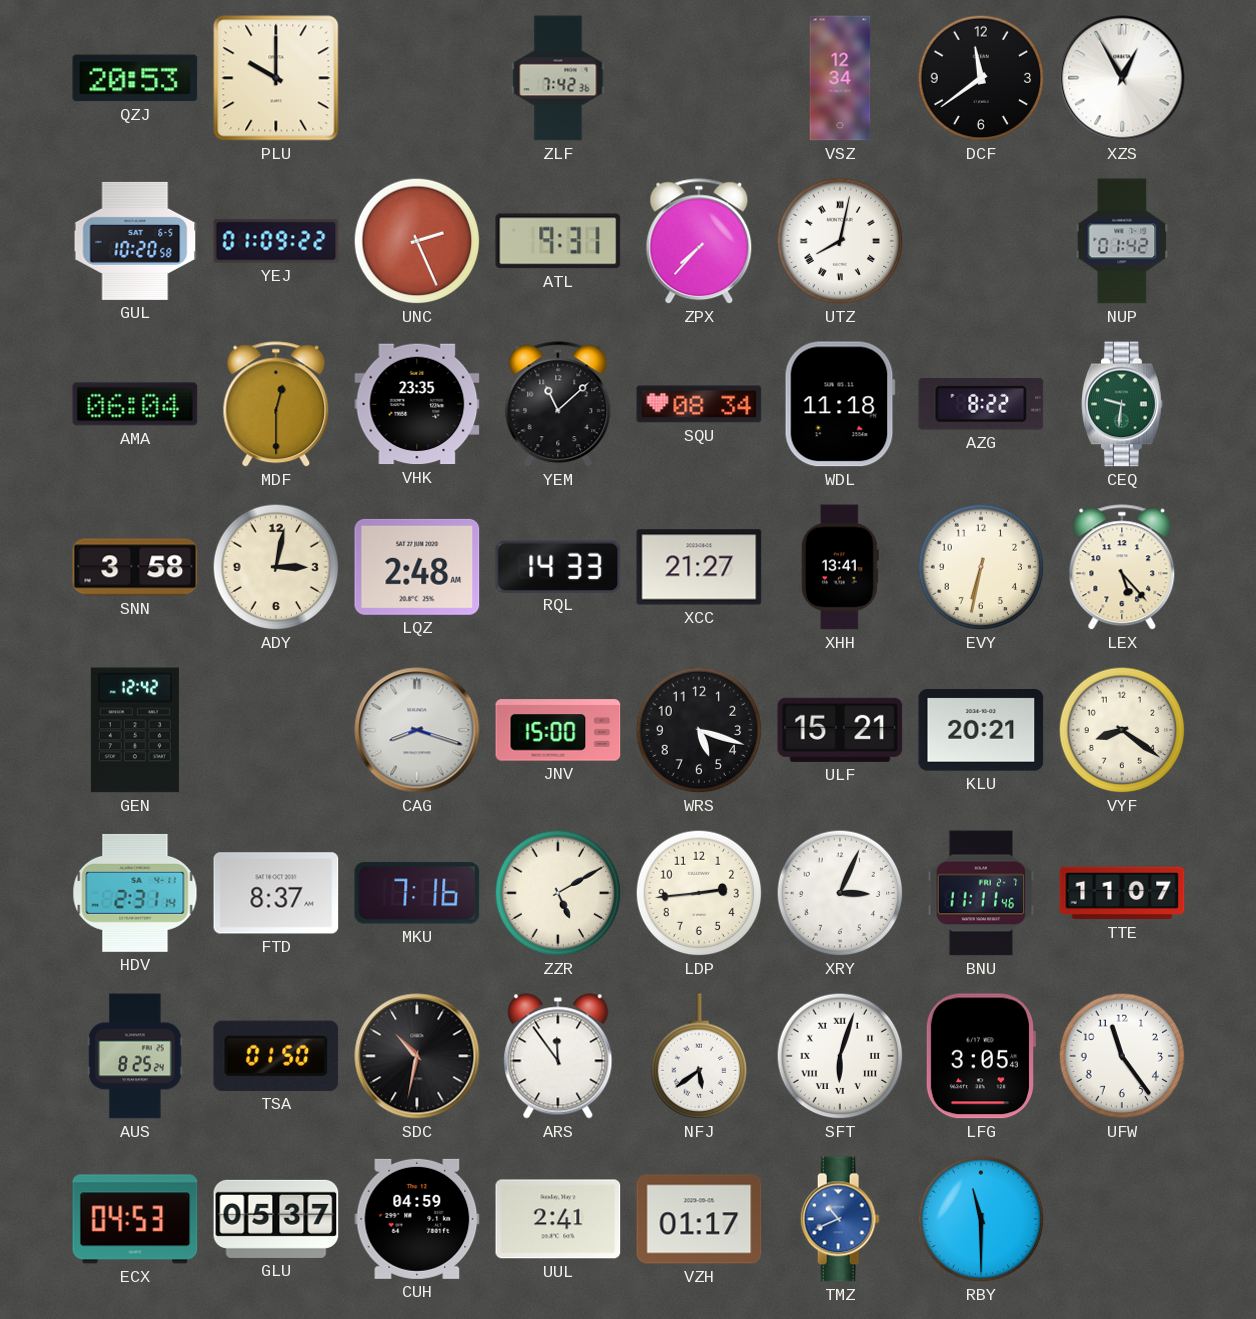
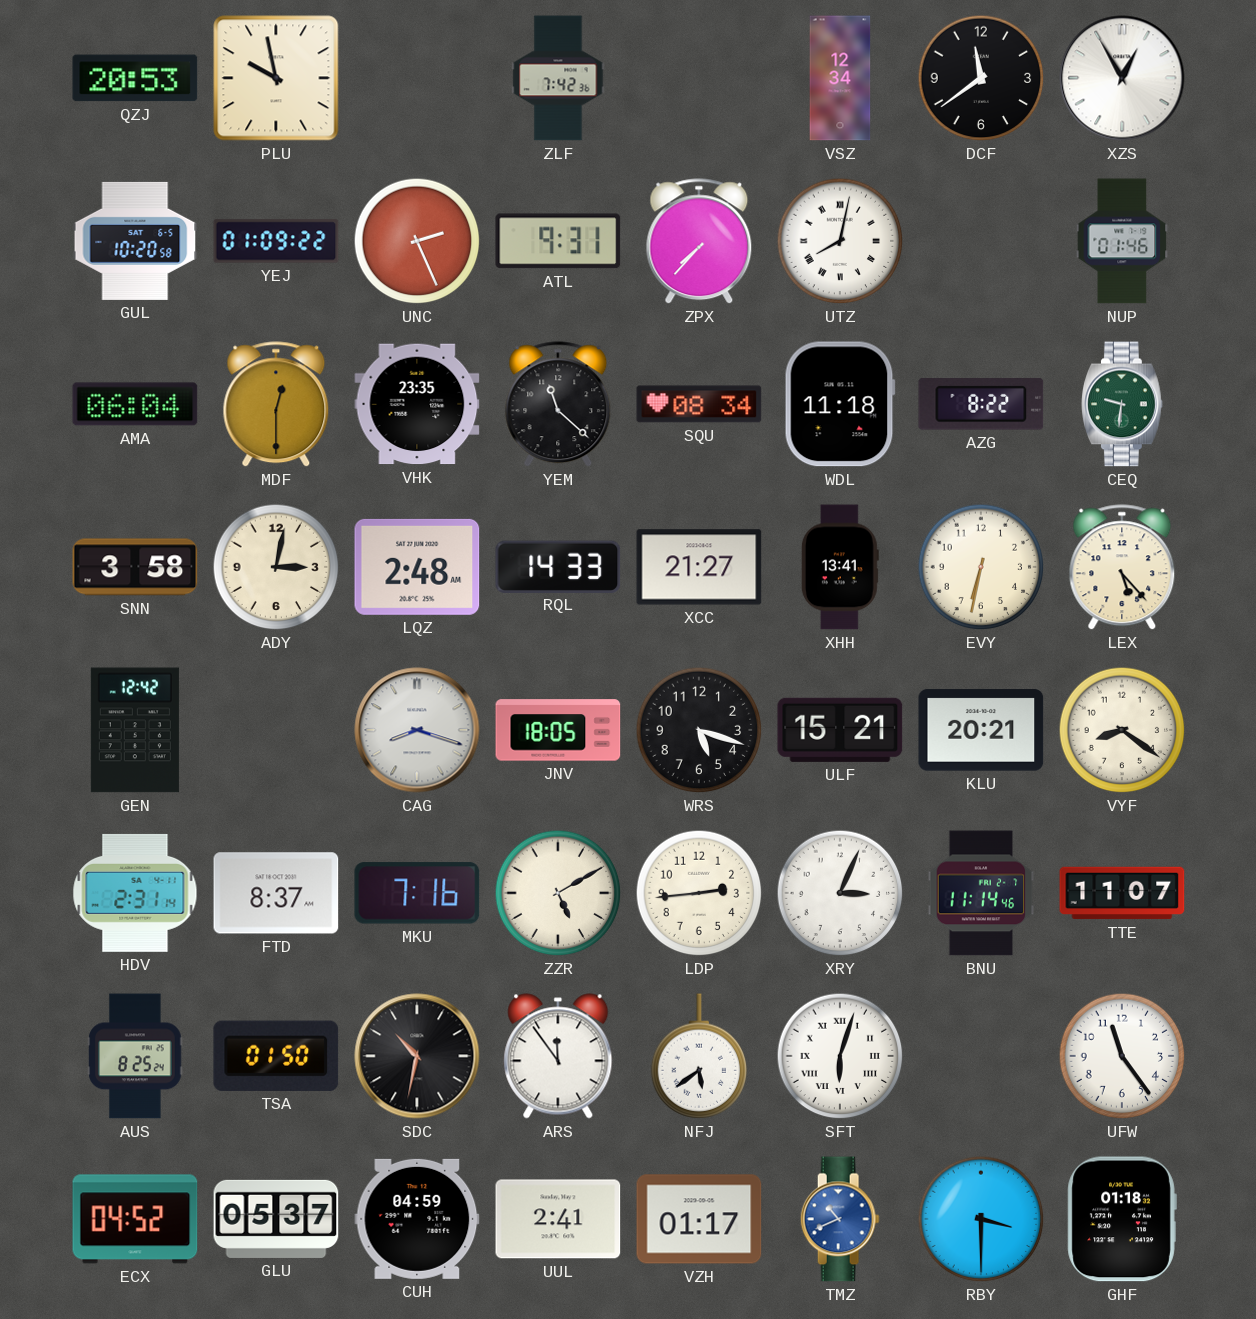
PLU: 10:00 -> 9:58 (276, 78)
NUP: 01:42 -> 01:46 (1122, 241)
YEM: 11:08 -> 11:22 (558, 405)
JNV: 15:00 -> 18:05 (558, 730)
BNU: 11:11 -> 11:14 (981, 893)
LFG: 3:05 -> none (980, 1056)
ECX: 04:53 -> 04:52 (135, 1219)
RBY: 11:30 -> 3:30 (981, 1219)
GHF: none -> 01:18 (1122, 1219)
